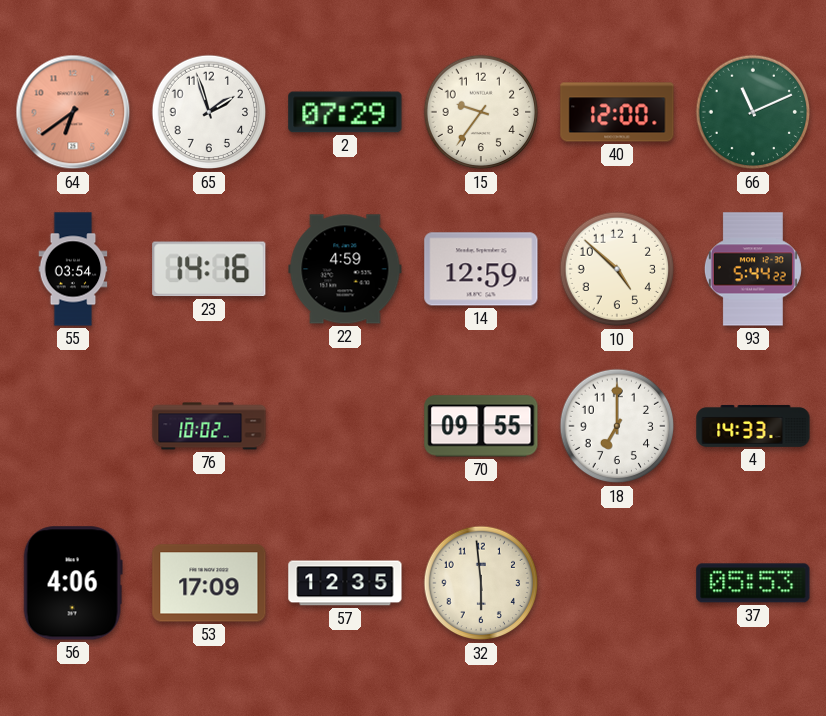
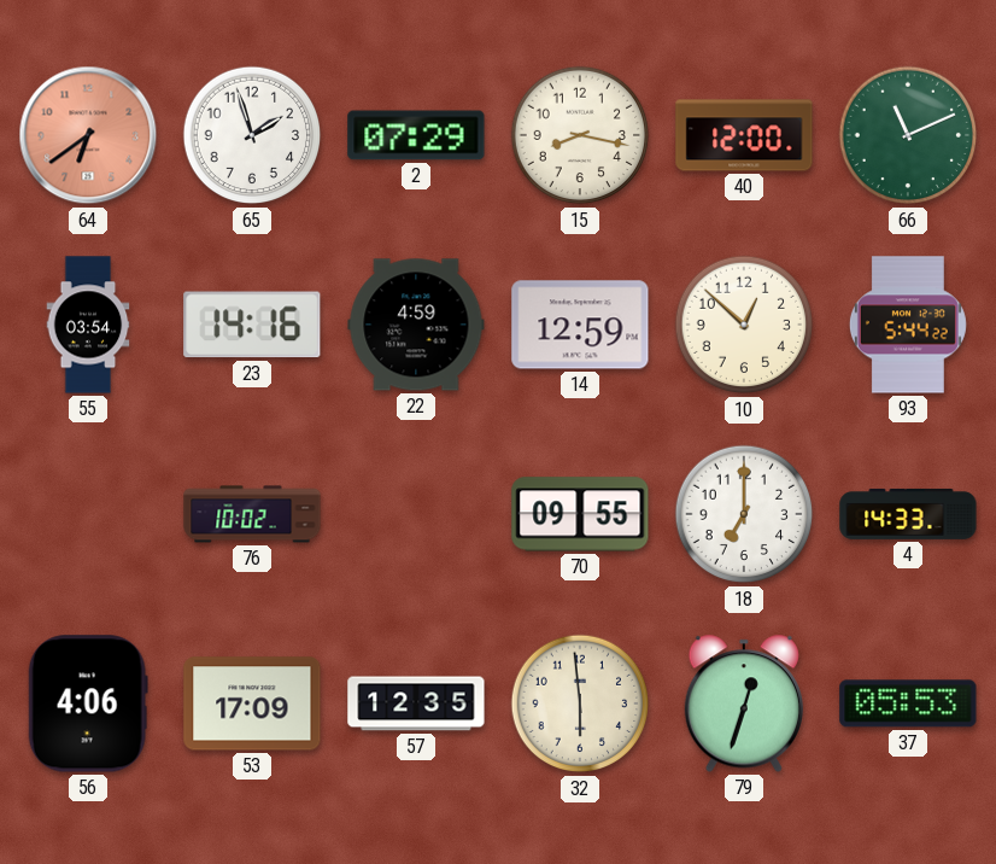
15: 9:36 -> 8:17 (580, 135)
10: 4:52 -> 12:52 (744, 325)
79: none -> 12:33 (744, 704)
